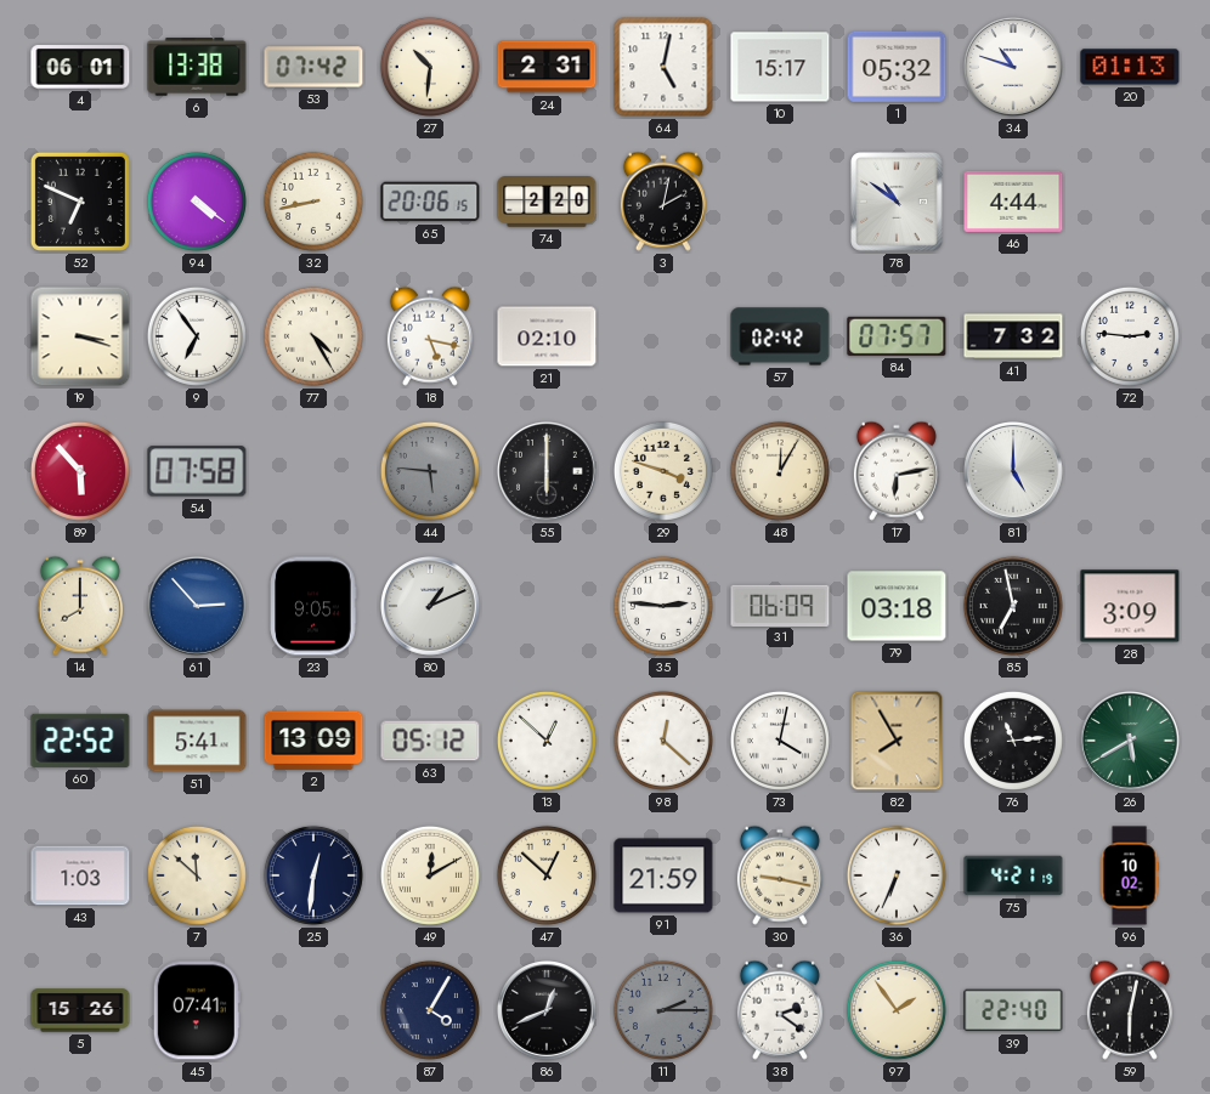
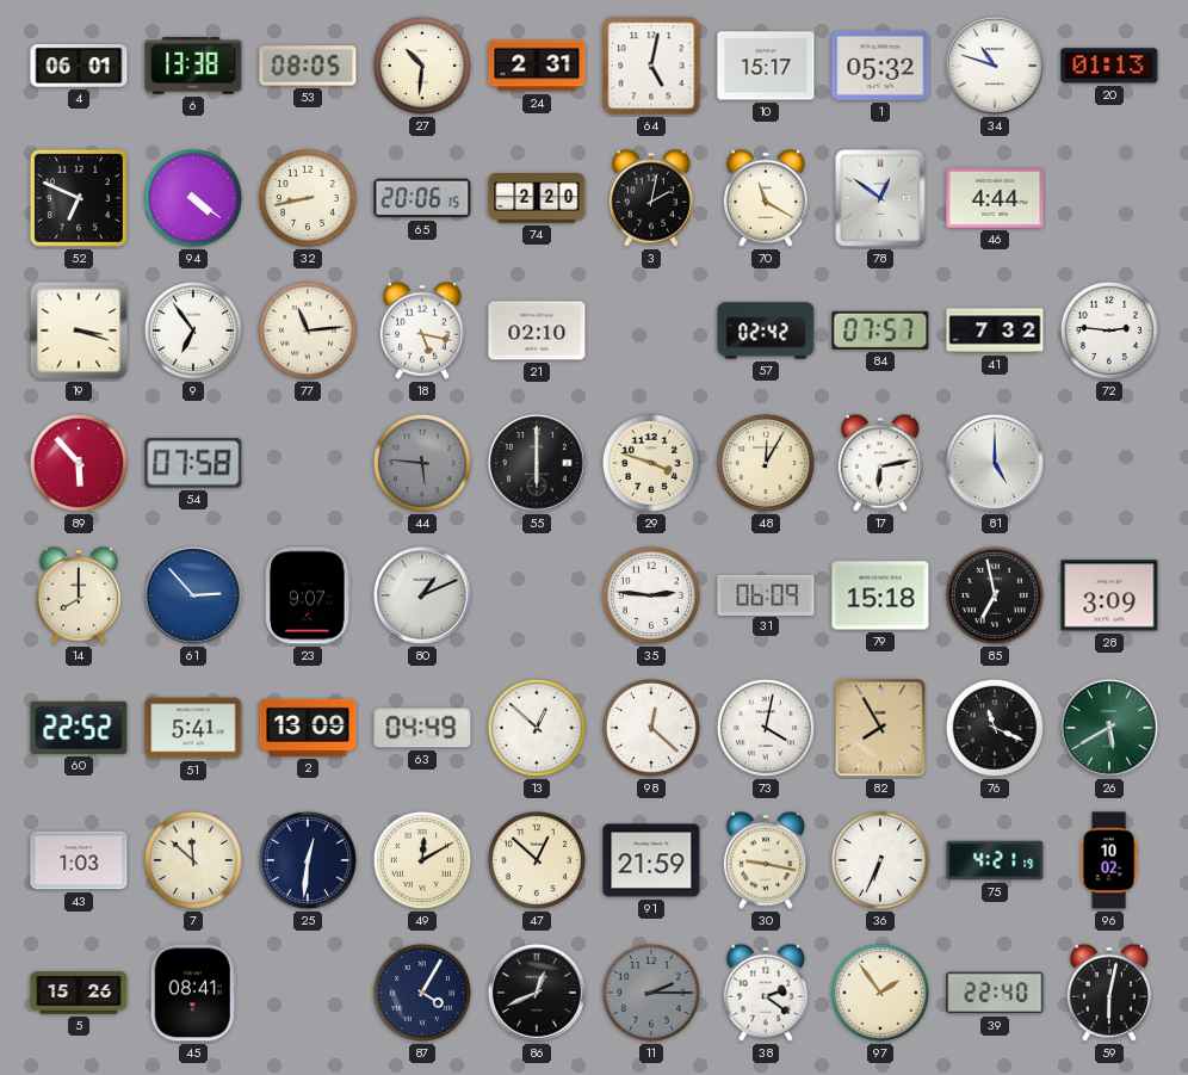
53: 07:42 -> 08:05 (308, 66)
70: none -> 11:20 (766, 198)
78: 10:51 -> 12:51 (880, 198)
77: 4:25 -> 11:14 (308, 330)
23: 9:05 -> 9:07 (308, 595)
79: 03:18 -> 15:18 (880, 595)
63: 05:12 -> 04:49 (422, 728)
76: 11:14 -> 11:19 (995, 728)
45: 07:41 -> 08:41 (193, 993)
